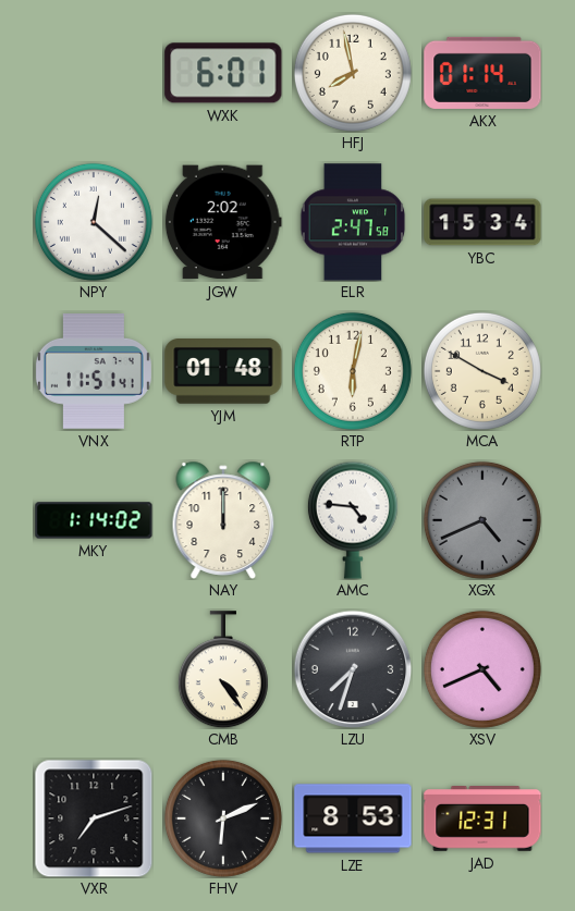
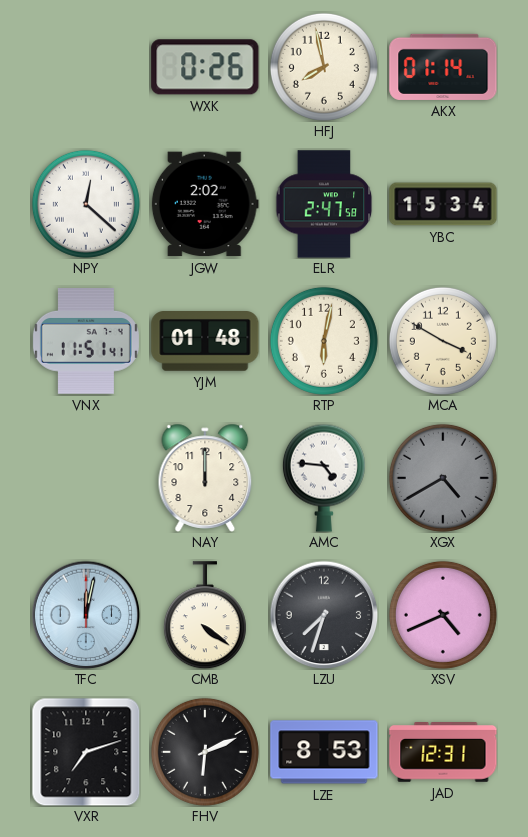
WXK: 6:01 -> 0:26 (205, 67)
MKY: 1:14 -> none (94, 520)
XGX: 4:41 -> 4:40 (443, 478)
TFC: none -> 12:02 (86, 615)
CMB: 4:24 -> 4:21 (205, 615)
